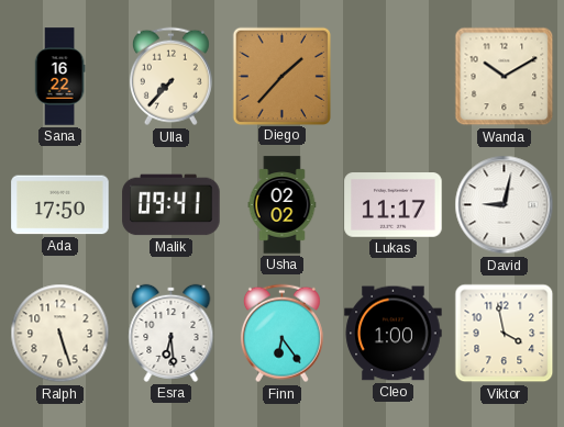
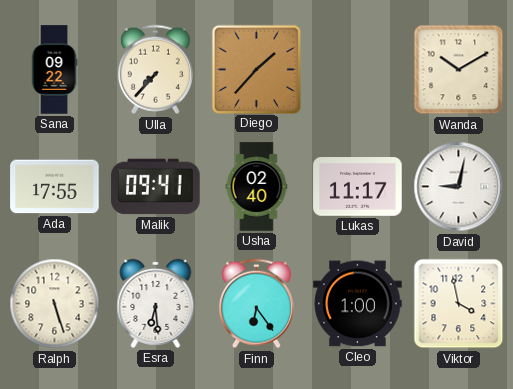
Sana: 16:22 -> 09:22 (54, 70)
Ada: 17:50 -> 17:55 (55, 187)
Usha: 02:02 -> 02:40 (257, 187)
